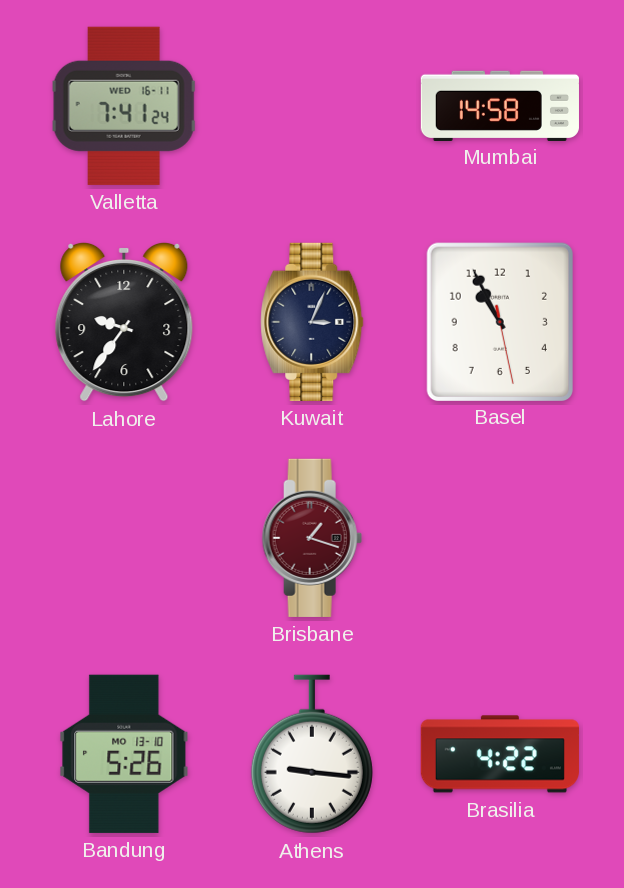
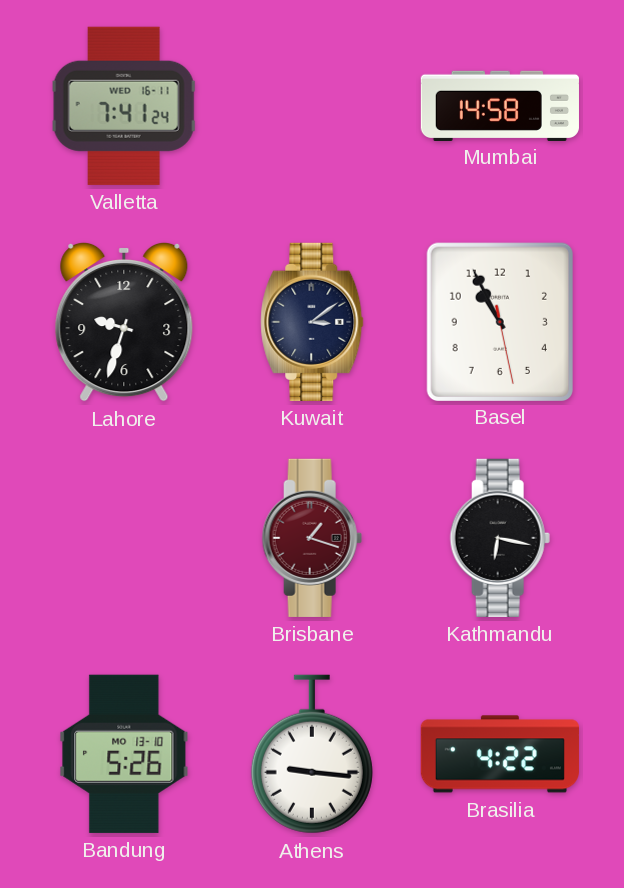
Lahore: 9:36 -> 9:33 (124, 322)
Kuwait: 3:04 -> 3:09 (312, 322)
Kathmandu: none -> 6:17 (500, 538)
